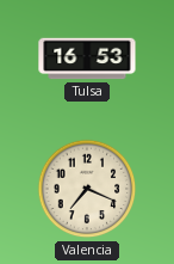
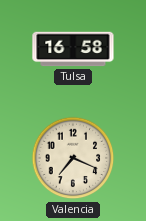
Tulsa: 16:53 -> 16:58 (73, 49)
